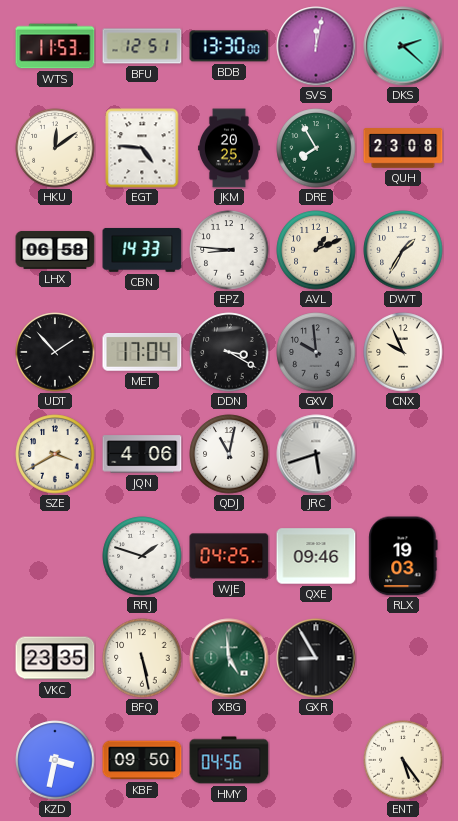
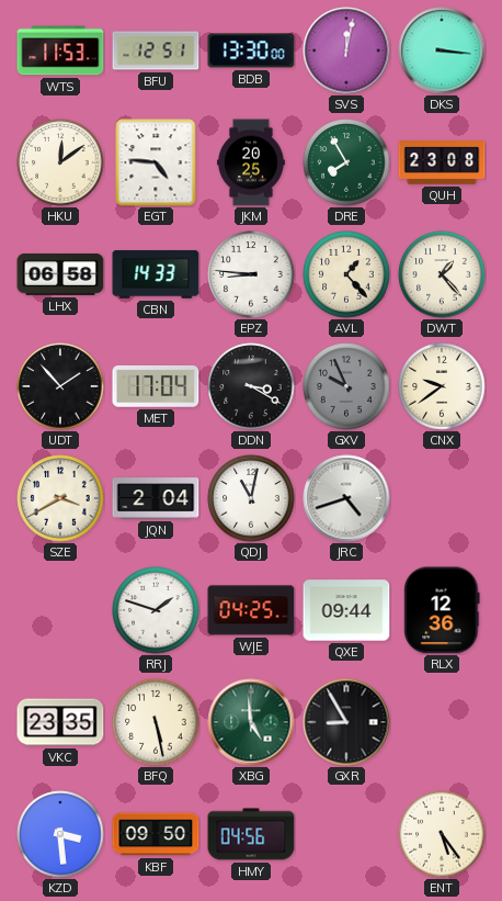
DKS: 2:22 -> 3:16 (442, 50)
AVL: 1:11 -> 1:23 (346, 274)
DWT: 1:35 -> 1:23 (442, 274)
GXV: 9:59 -> 9:56 (346, 386)
CNX: 9:56 -> 9:39 (442, 386)
JQN: 4:06 -> 2:04 (156, 498)
JRC: 5:42 -> 4:42 (346, 498)
QXE: 09:46 -> 09:44 (346, 610)
RLX: 19:03 -> 12:36 (442, 610)
KZD: 3:32 -> 3:29 (60, 834)
